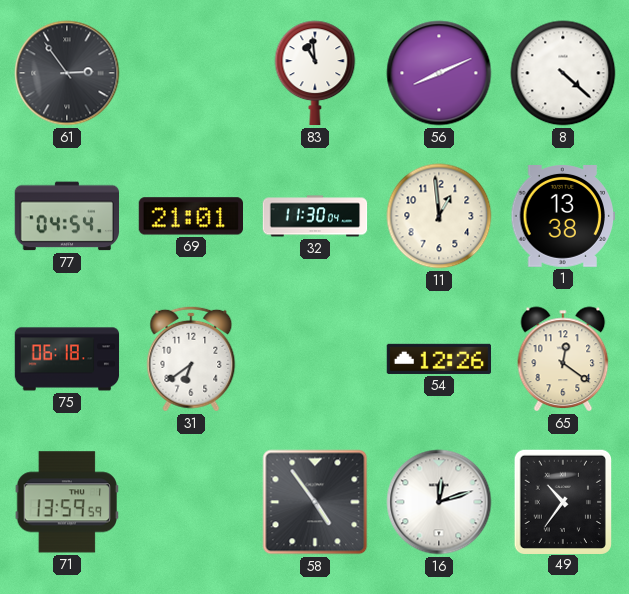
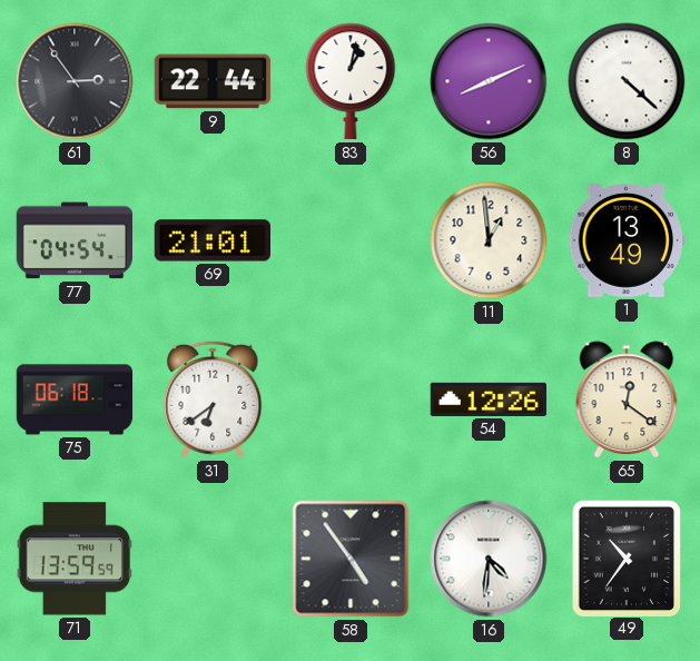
9: none -> 22:44 (213, 81)
83: 10:59 -> 1:02 (351, 81)
32: 11:30 -> none (315, 216)
1: 13:38 -> 13:49 (627, 241)
16: 12:12 -> 4:31 (489, 559)
